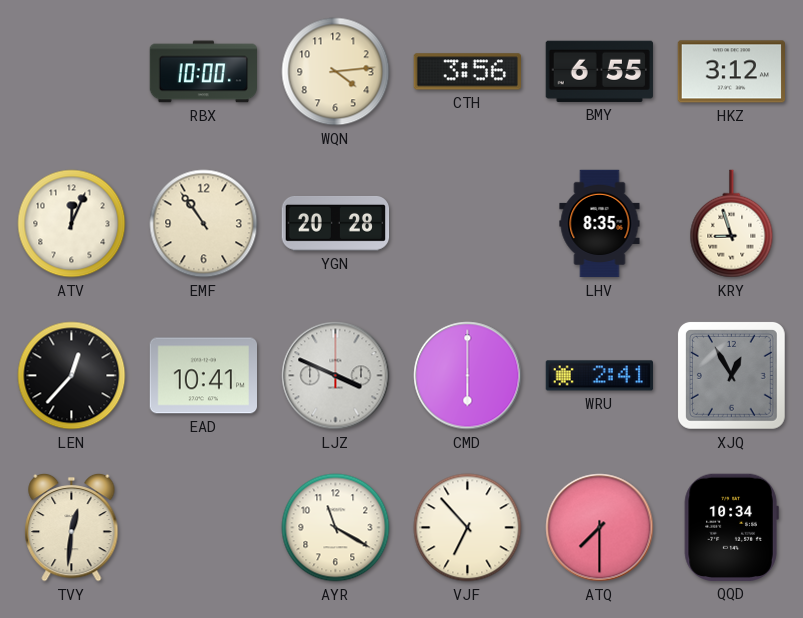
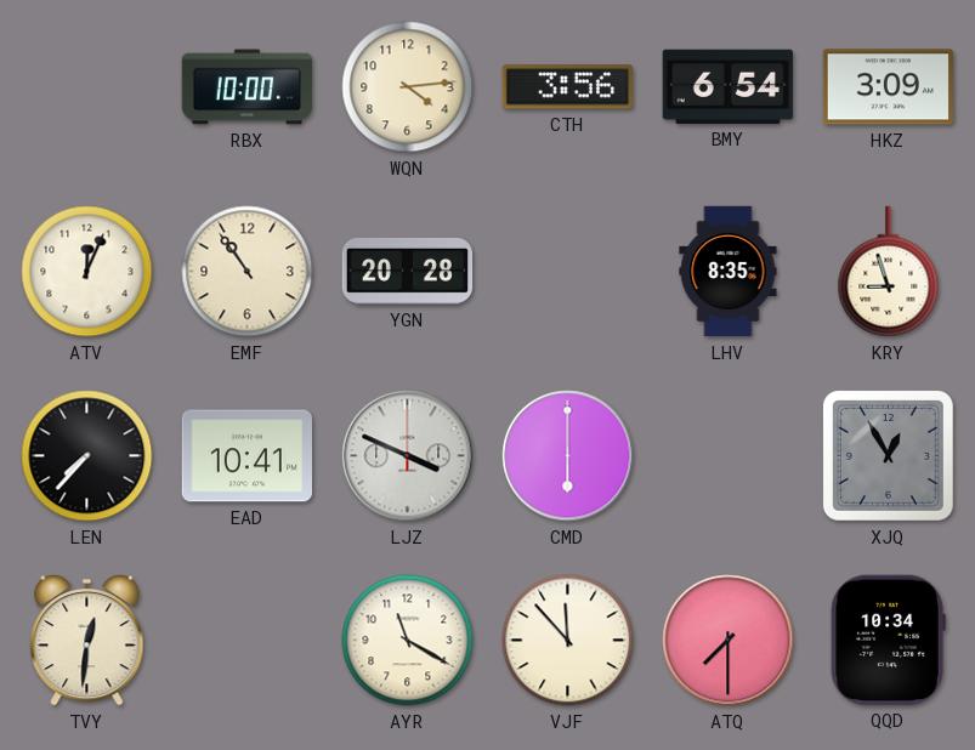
BMY: 6:55 -> 6:54 (727, 86)
HKZ: 3:12 -> 3:09 (888, 87)
LEN: 12:37 -> 7:37 (87, 456)
WRU: 2:41 -> none (599, 376)
VJF: 6:53 -> 11:53 (568, 641)
